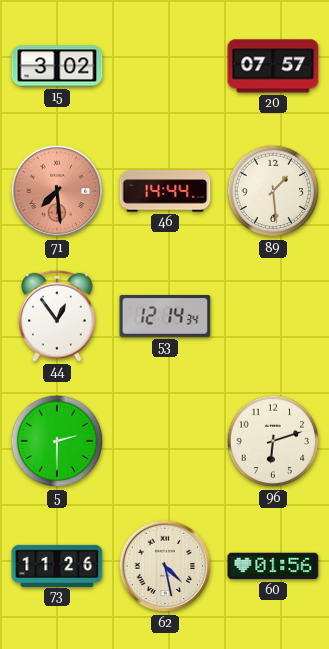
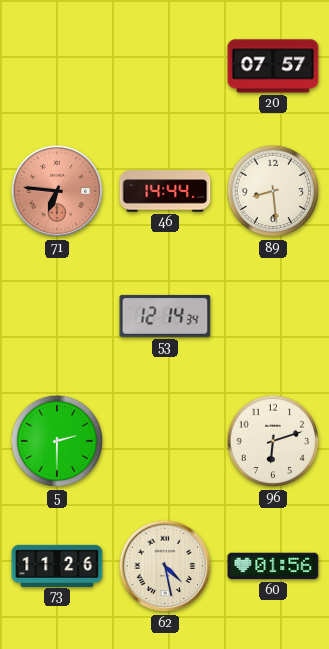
15: 3:02 -> none (57, 66)
71: 7:29 -> 6:46 (57, 191)
89: 1:29 -> 8:29 (273, 191)
44: 12:54 -> none (57, 316)
